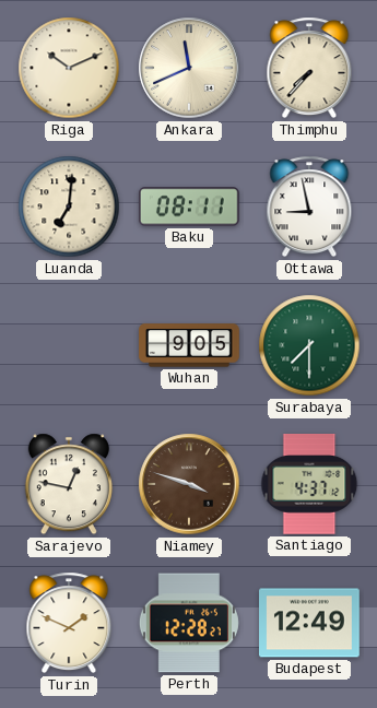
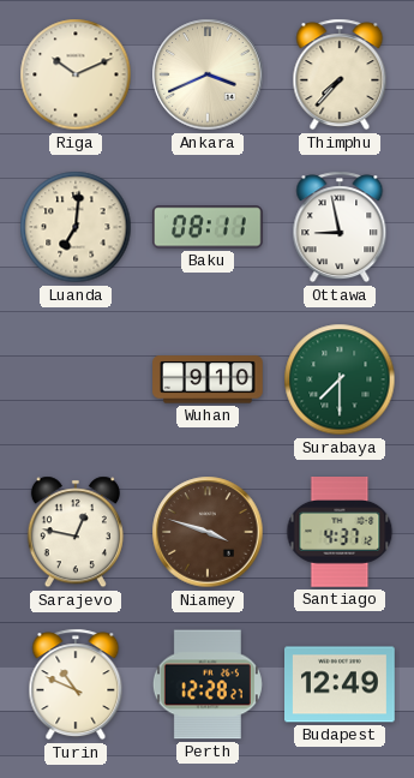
Ankara: 11:41 -> 3:41 (208, 74)
Wuhan: 9:05 -> 9:10 (208, 379)
Turin: 1:49 -> 10:49 (76, 684)
